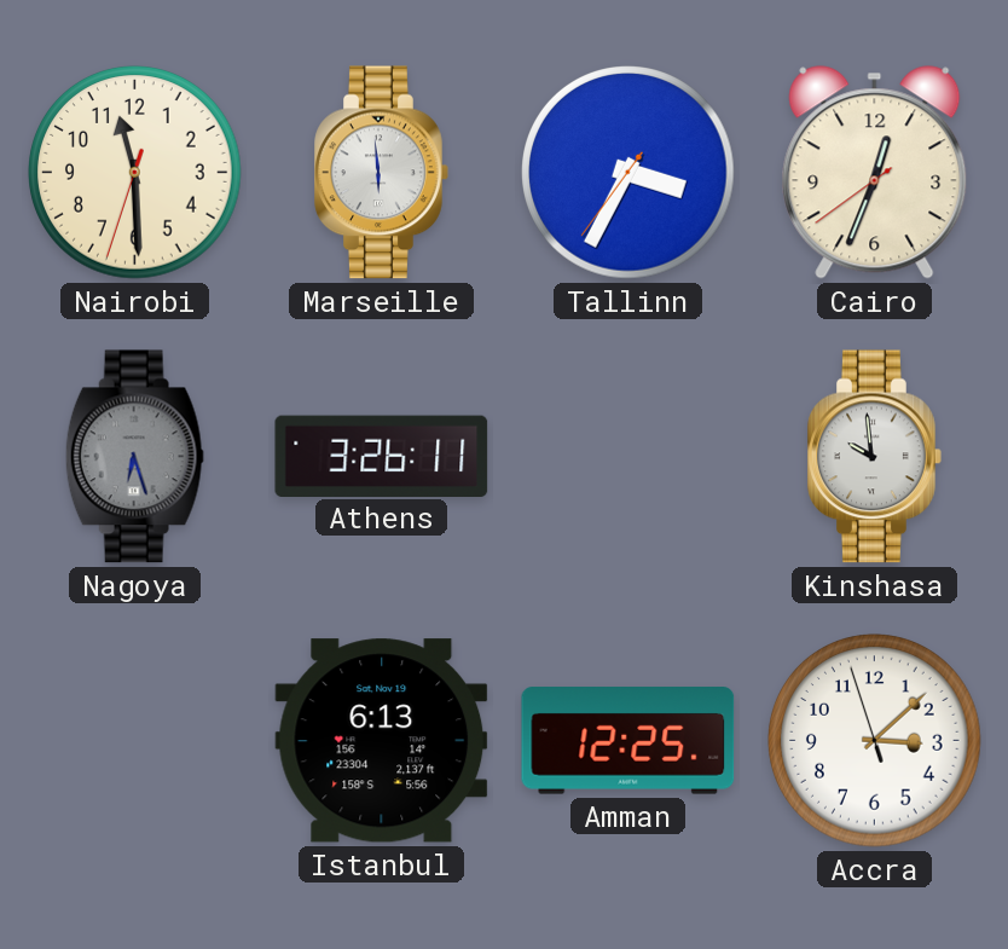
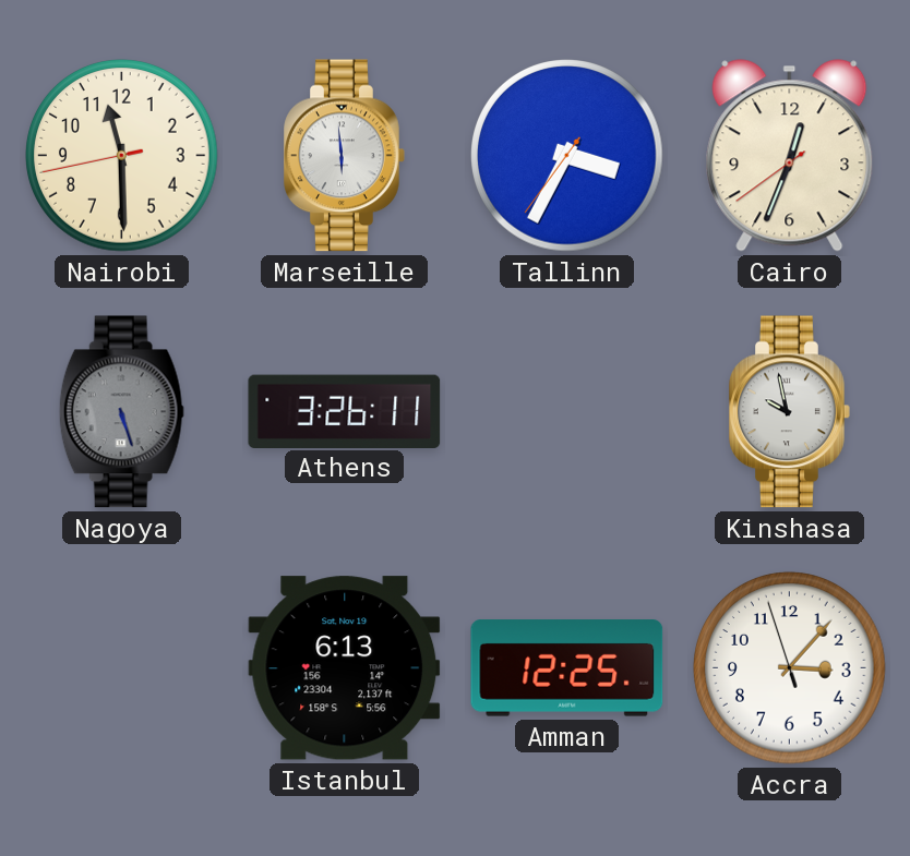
Nairobi: 11:29:33 -> 11:29:43 (122, 156)
Nagoya: 6:27 -> 5:27 (121, 412)
Kinshasa: 9:59 -> 9:58 (790, 412)
Accra: 3:07 -> 3:06 (790, 668)
